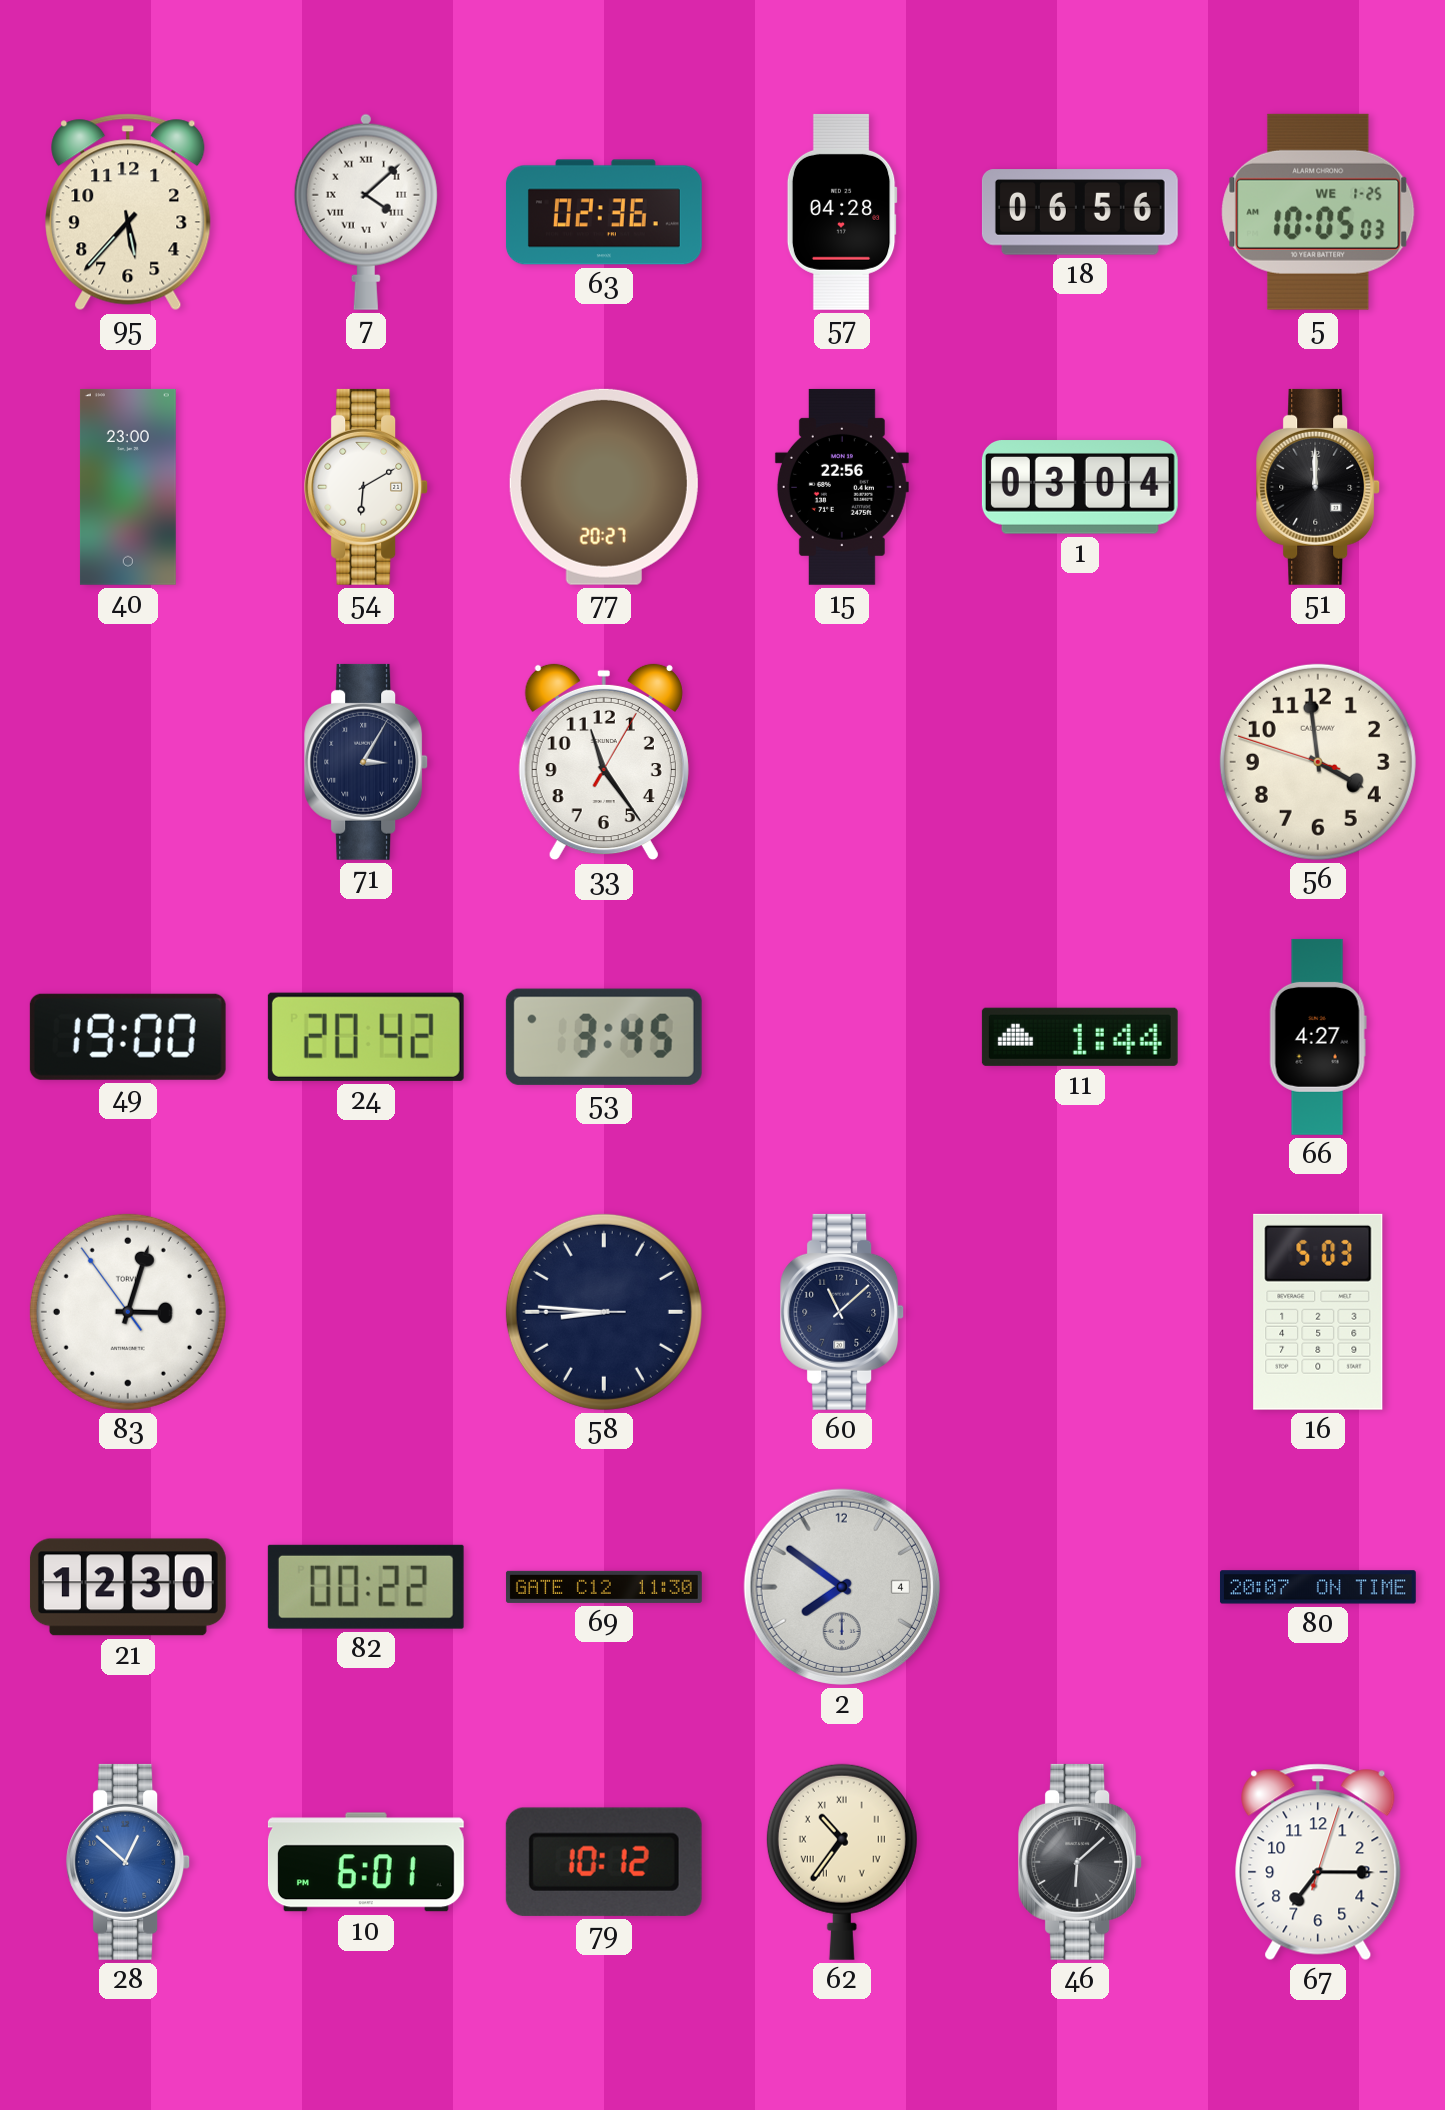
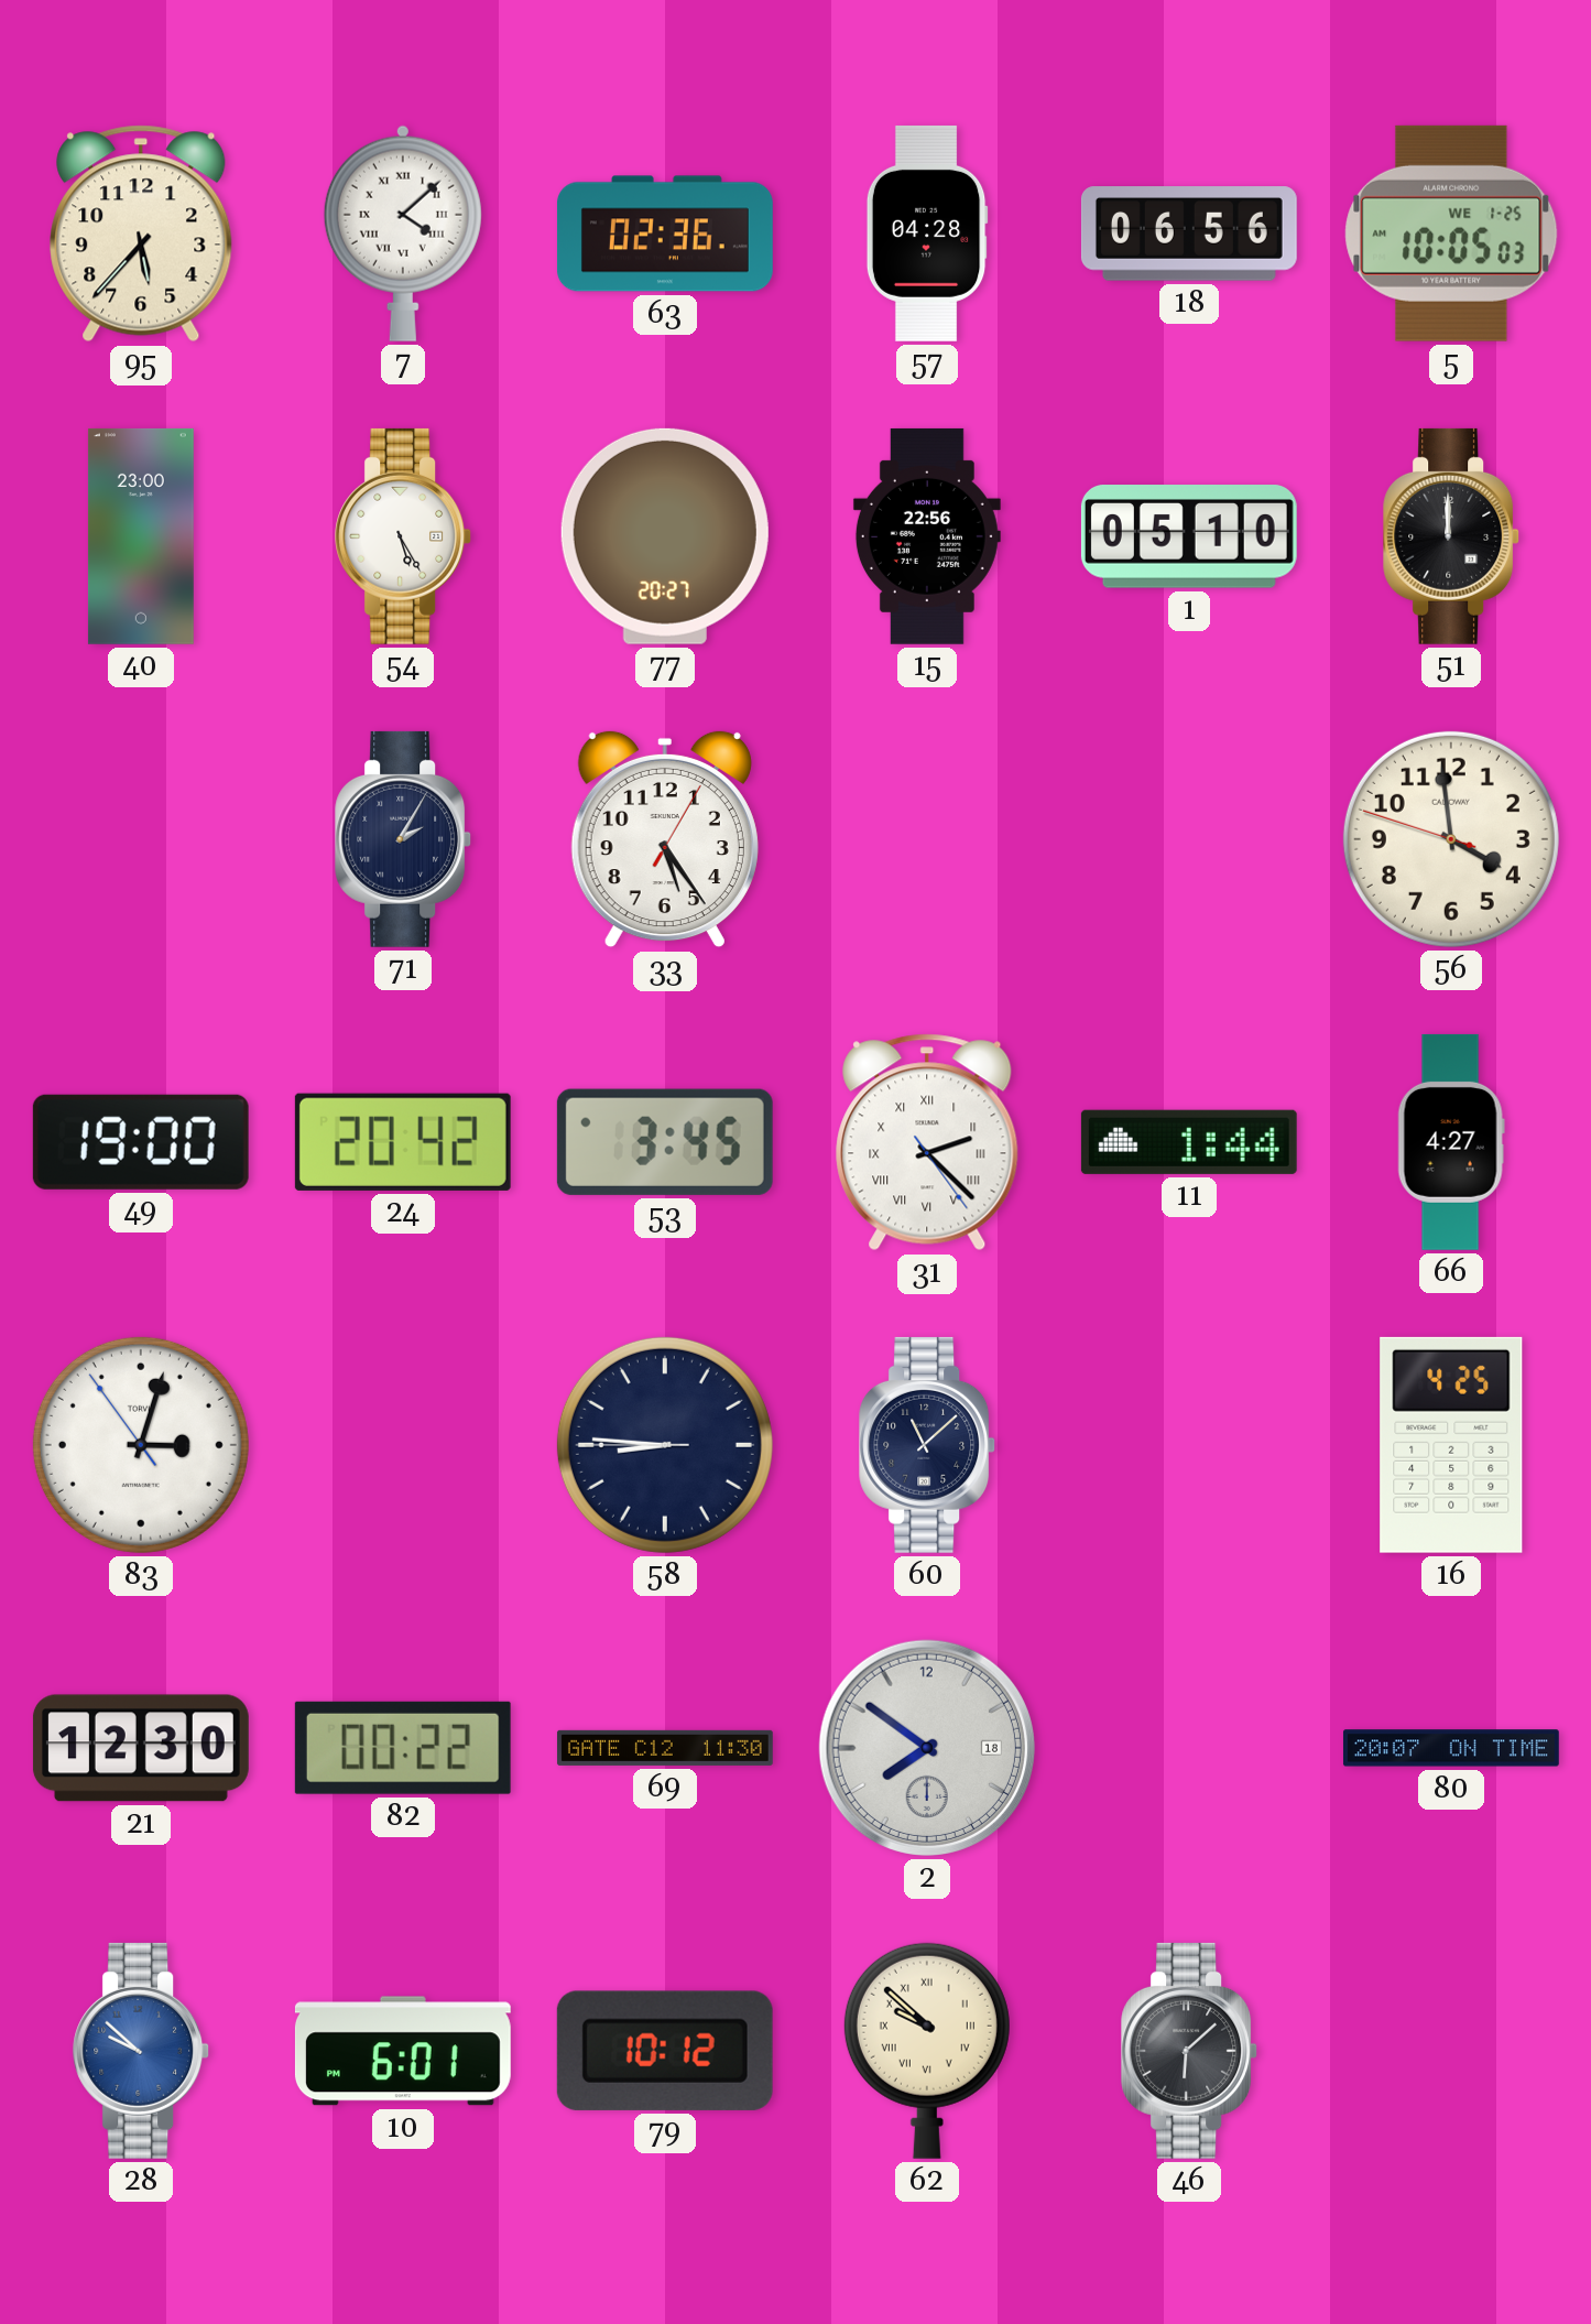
54: 6:10 -> 5:25 (404, 536)
1: 03:04 -> 05:10 (1189, 536)
71: 3:05 -> 2:05 (404, 839)
33: 11:24 -> 5:24 (665, 839)
31: none -> 2:22 (927, 1142)
16: 5:03 -> 4:25 (1451, 1445)
2 date: 4 -> 18 (927, 1748)
28: 12:52 -> 9:52 (142, 2051)
62: 10:36 -> 9:52 (927, 2051)
67: 7:15 -> none (1318, 1862)
